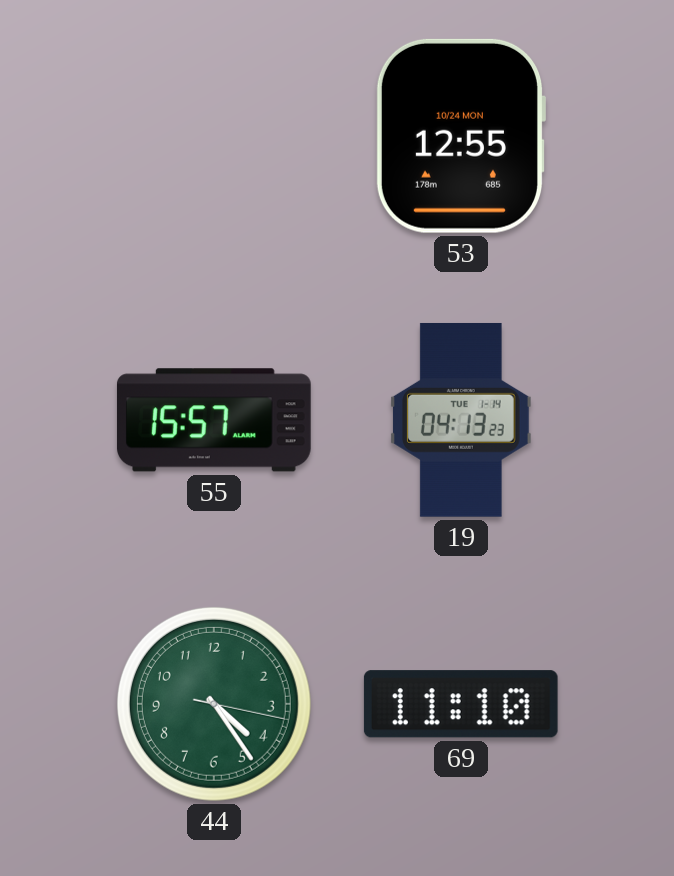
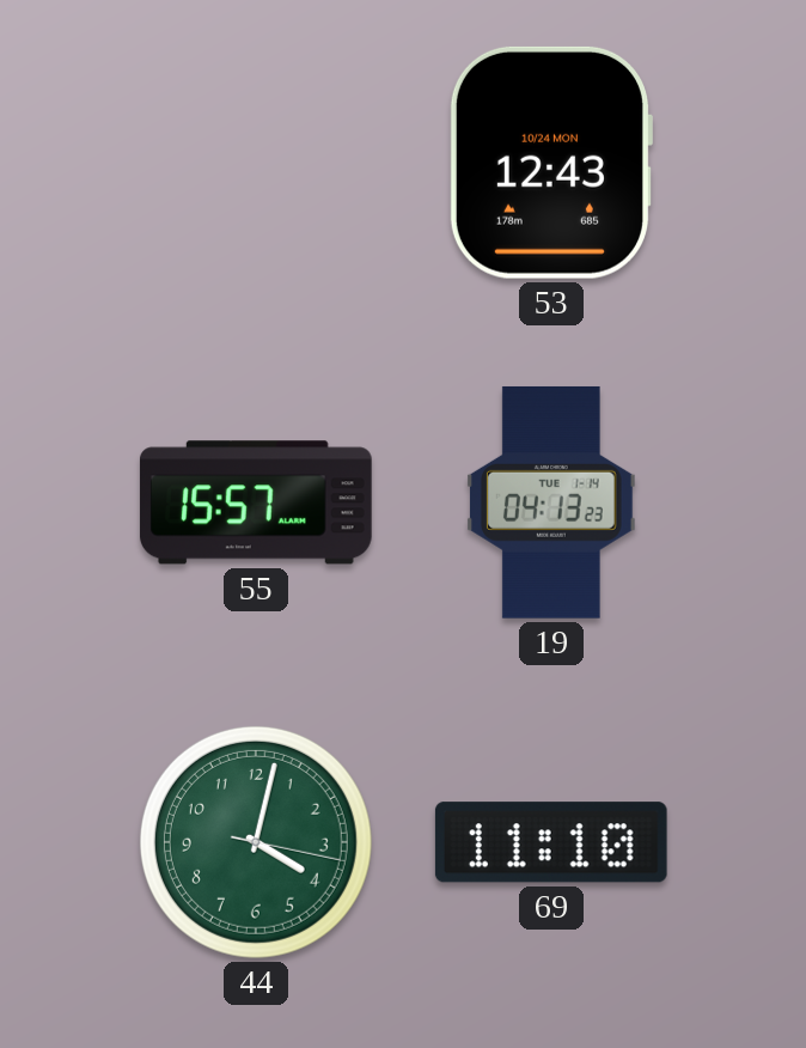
53: 12:55 -> 12:43 (550, 163)
44: 4:24 -> 4:02 (256, 842)
